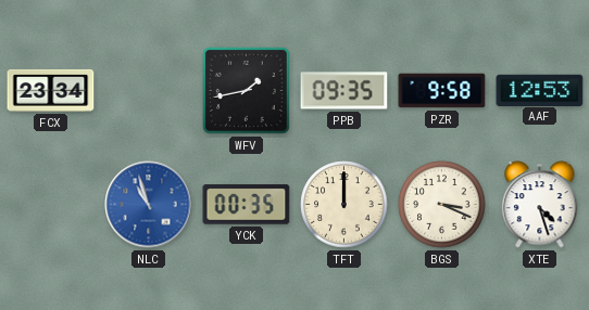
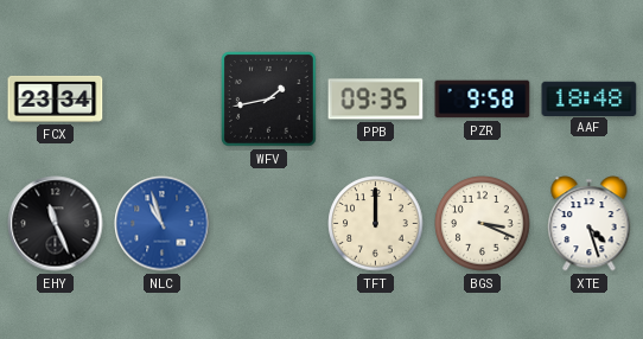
AAF: 12:53 -> 18:48 (590, 98)
EHY: none -> 11:26 (56, 224)
YCK: 00:35 -> none (247, 205)
